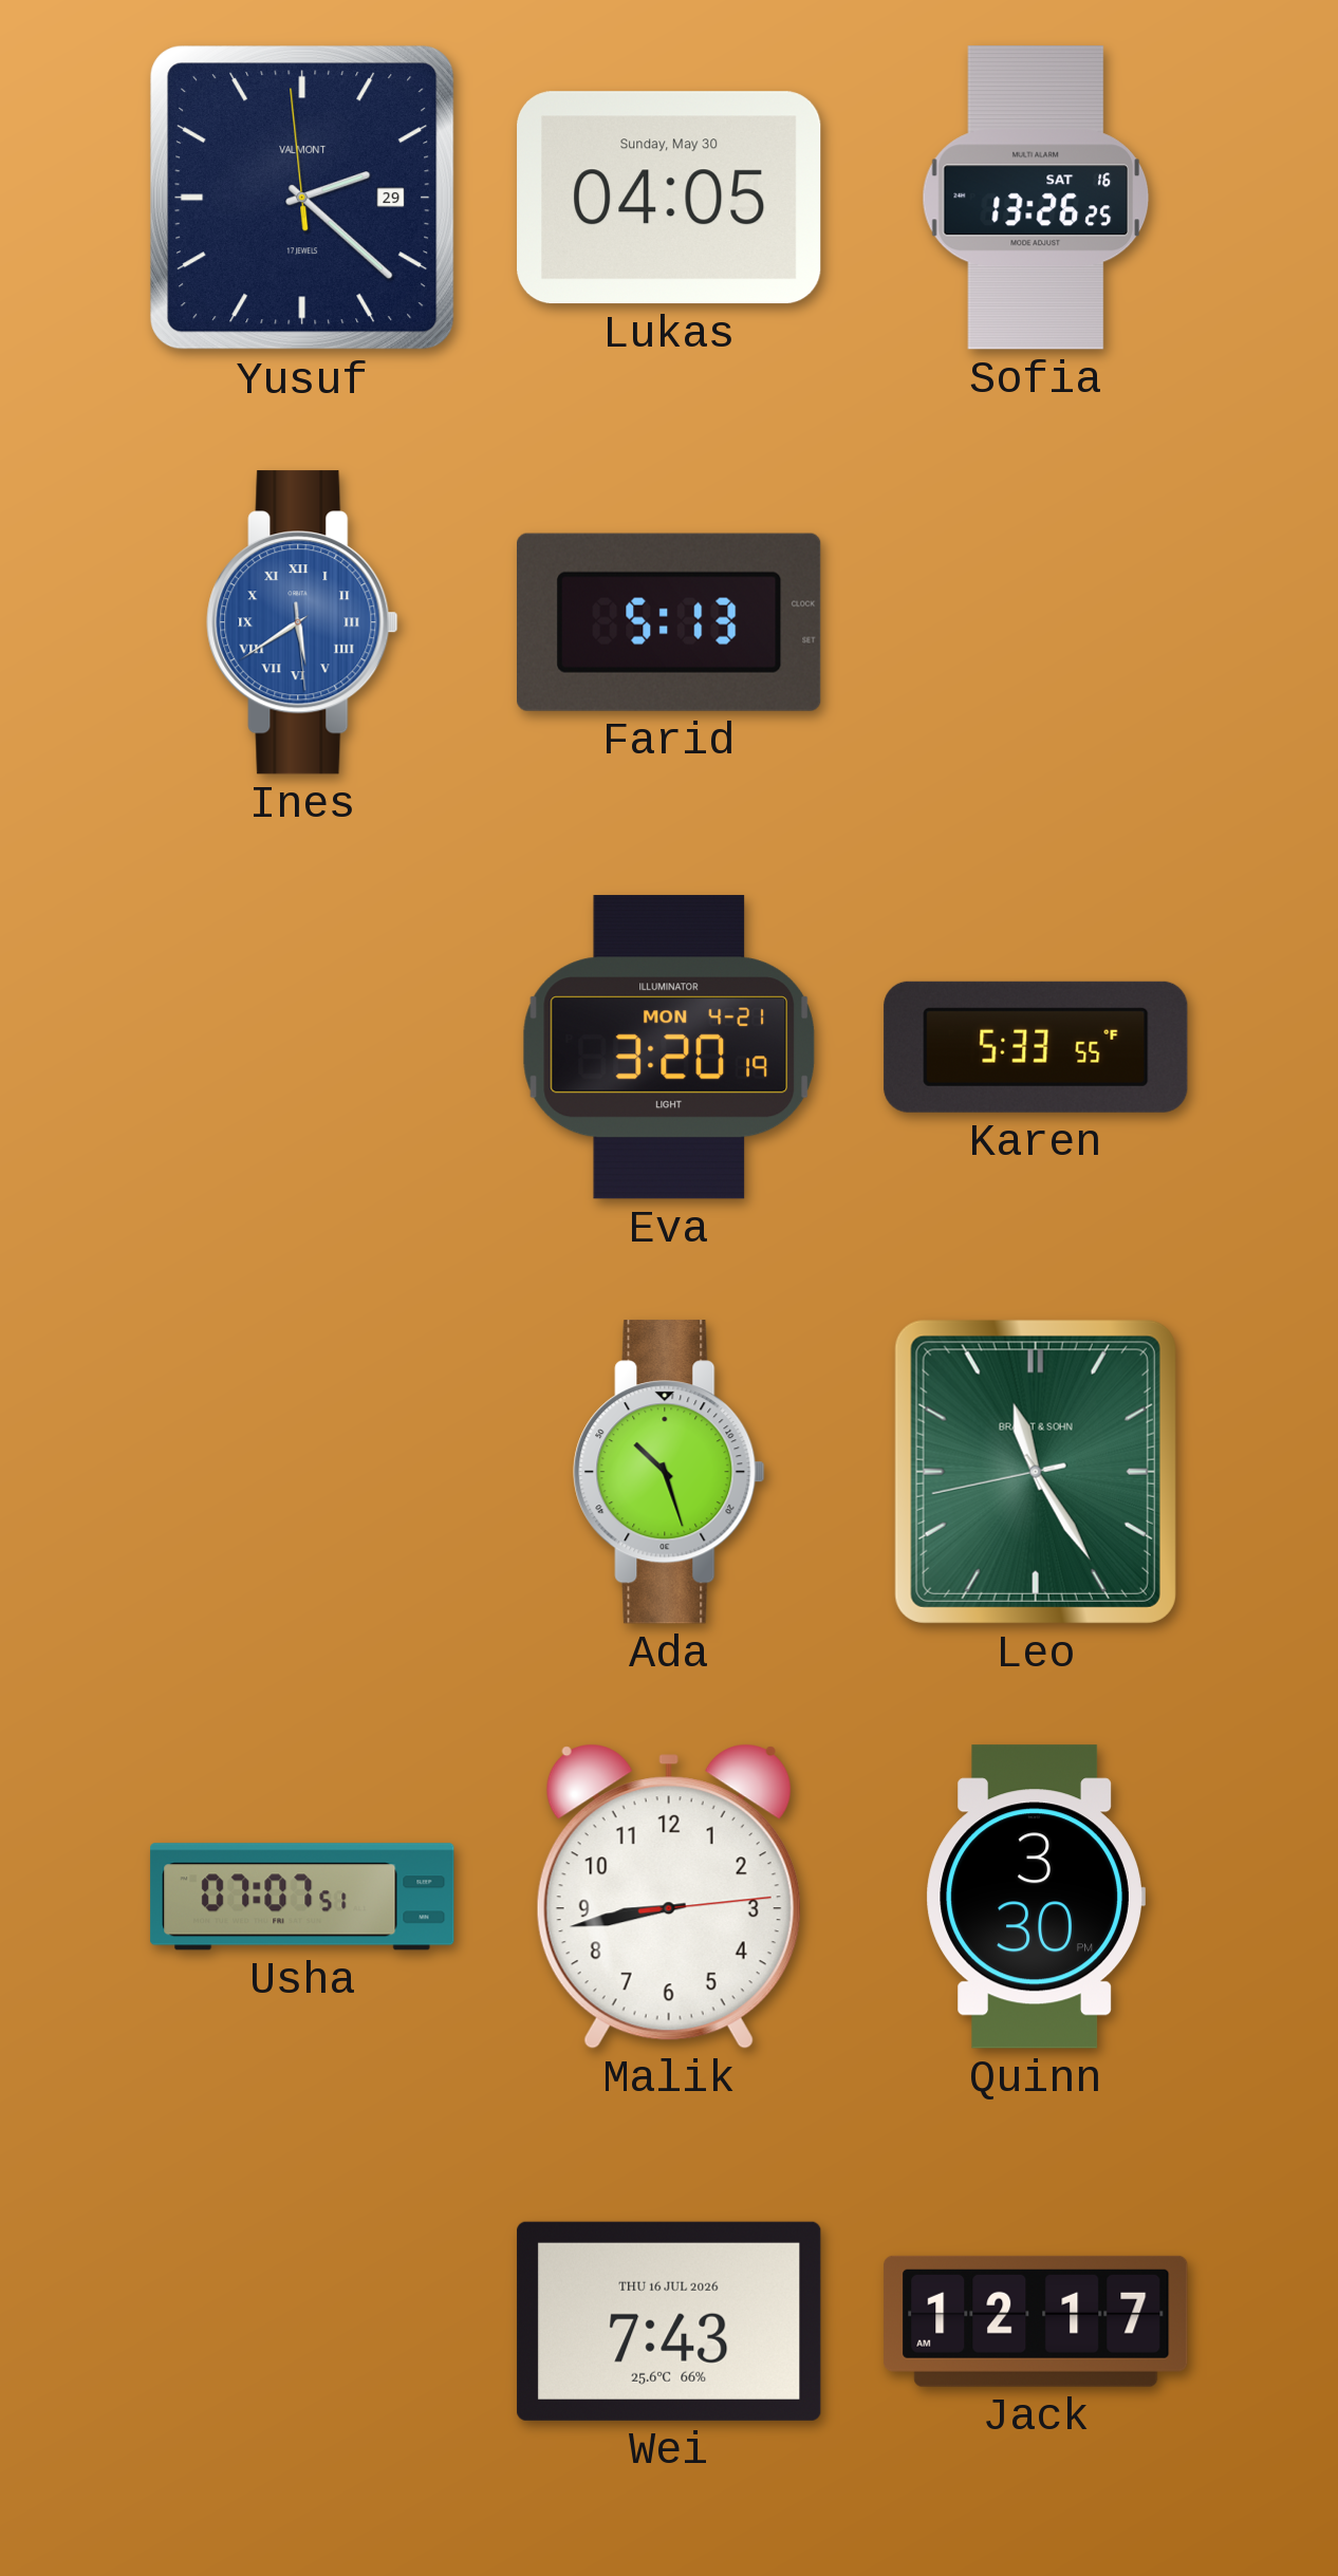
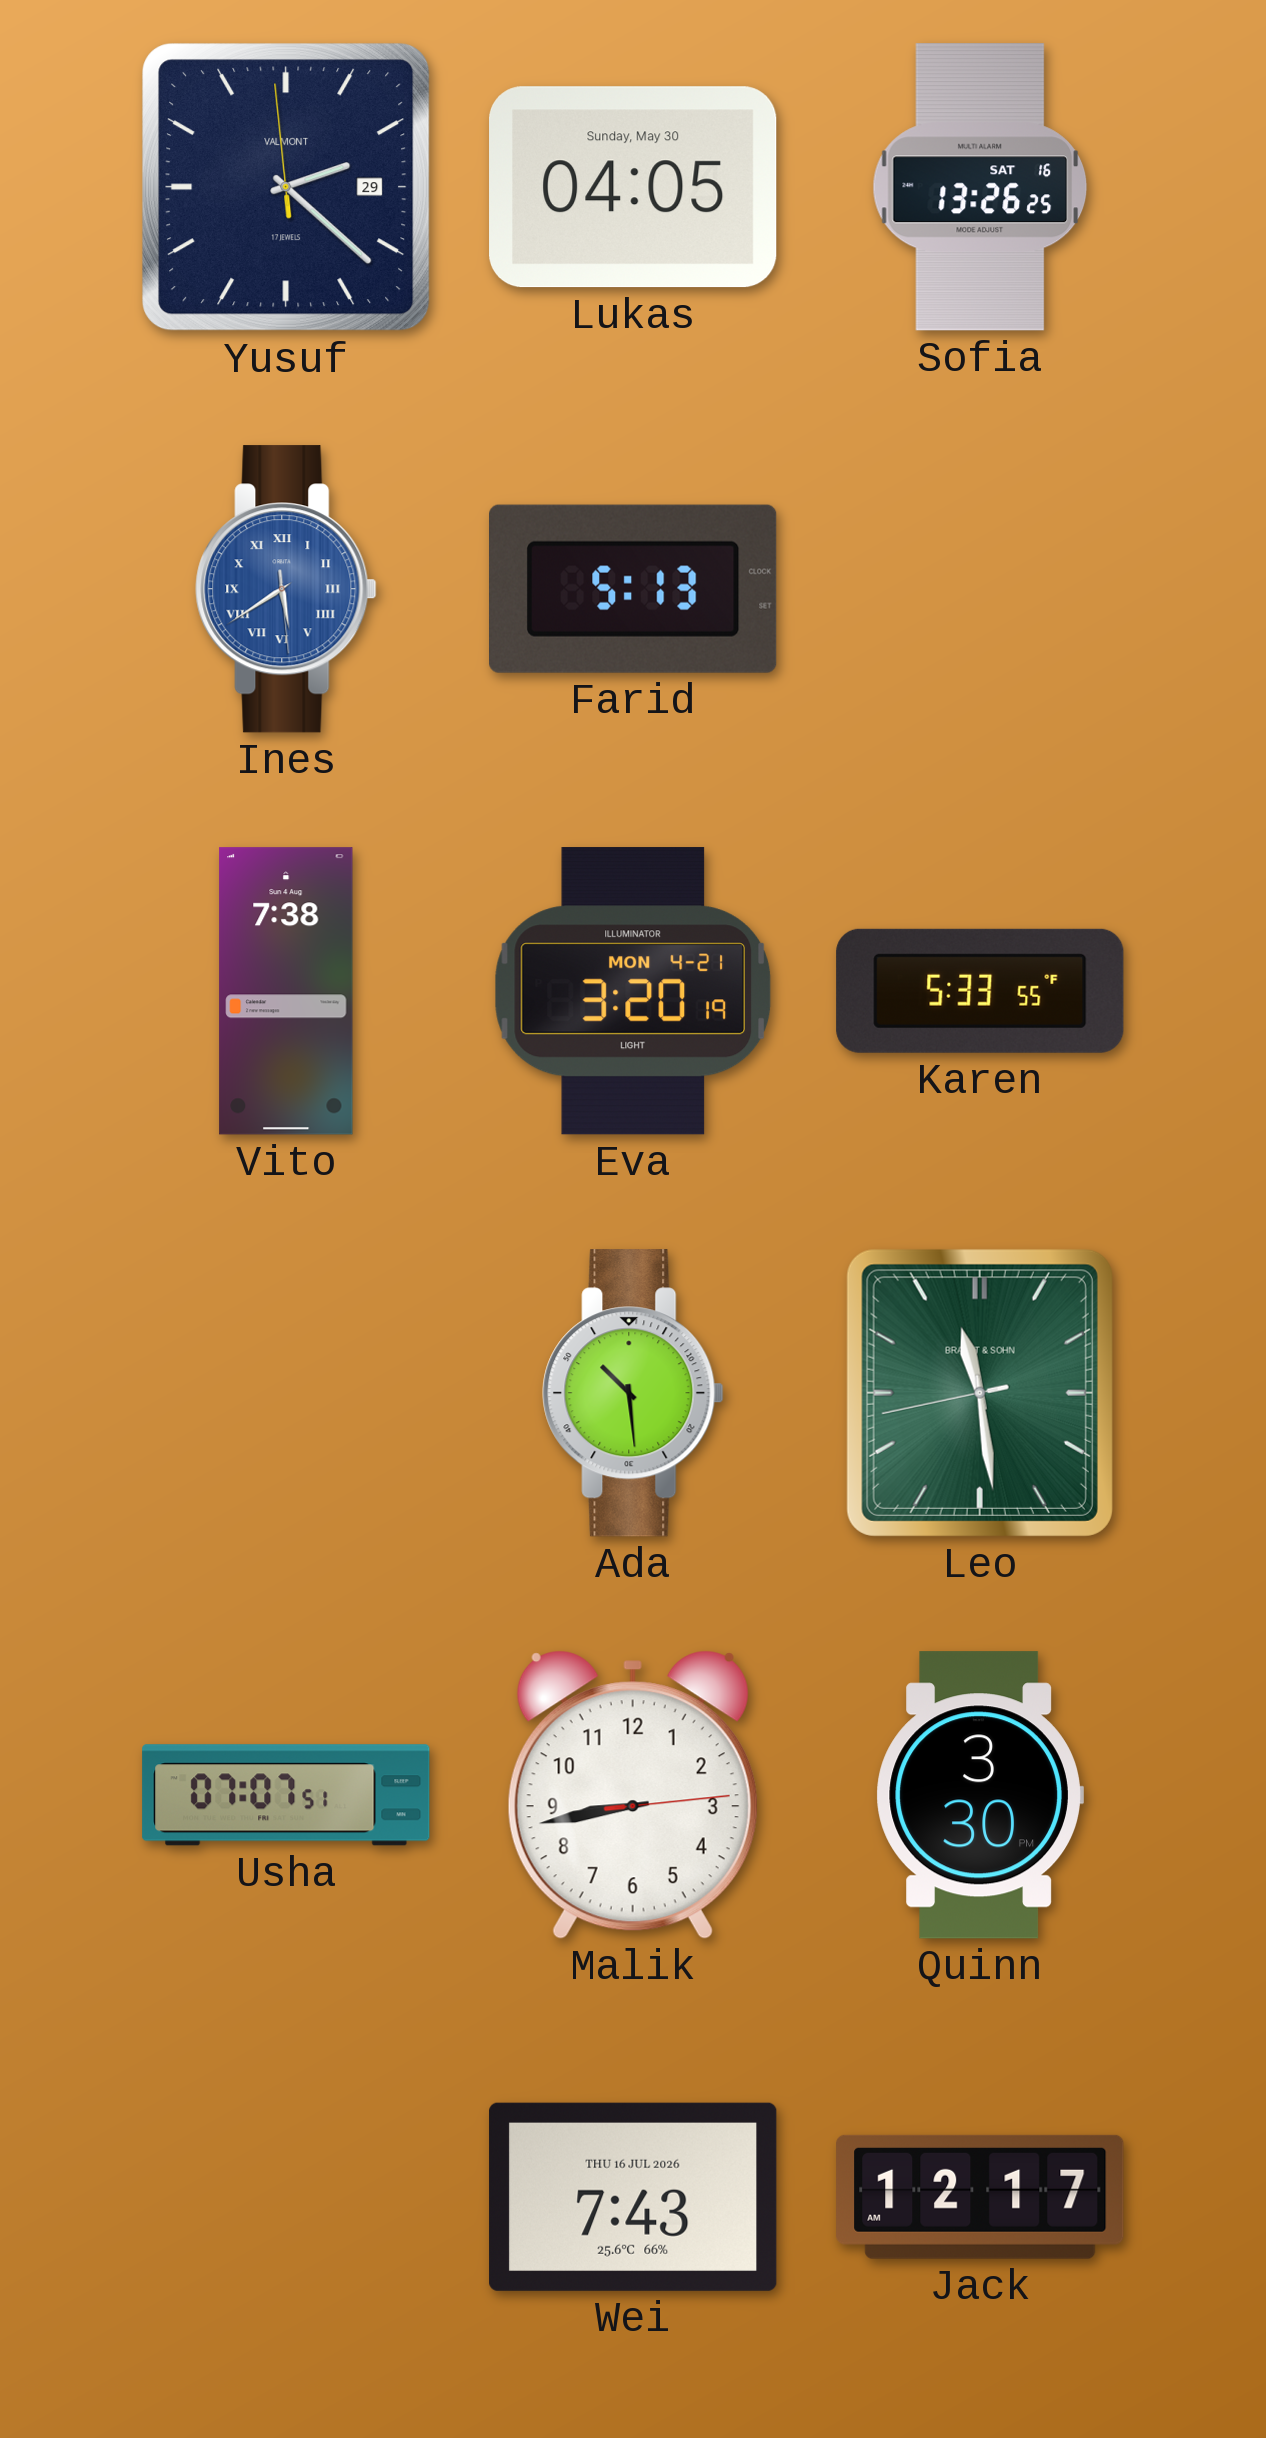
Vito: none -> 7:38 (286, 991)
Ada: 10:27 -> 10:29 (633, 1393)
Leo: 11:24 -> 11:28 (980, 1393)
